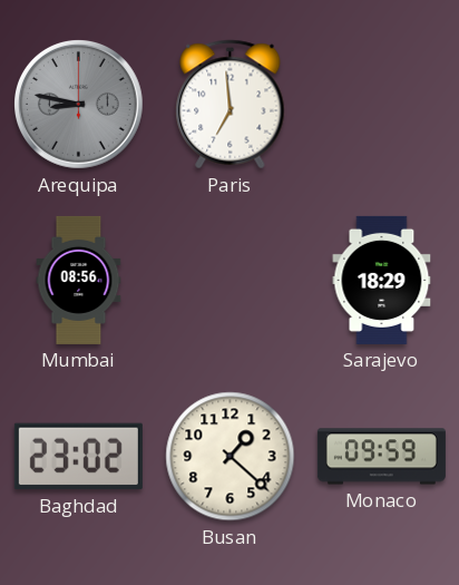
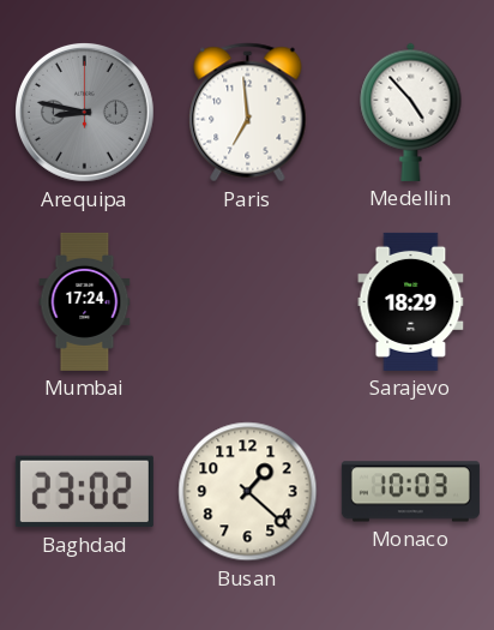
Medellin: none -> 4:53 (411, 112)
Mumbai: 08:56 -> 17:24 (85, 301)
Monaco: 09:59 -> 10:03 (410, 492)
